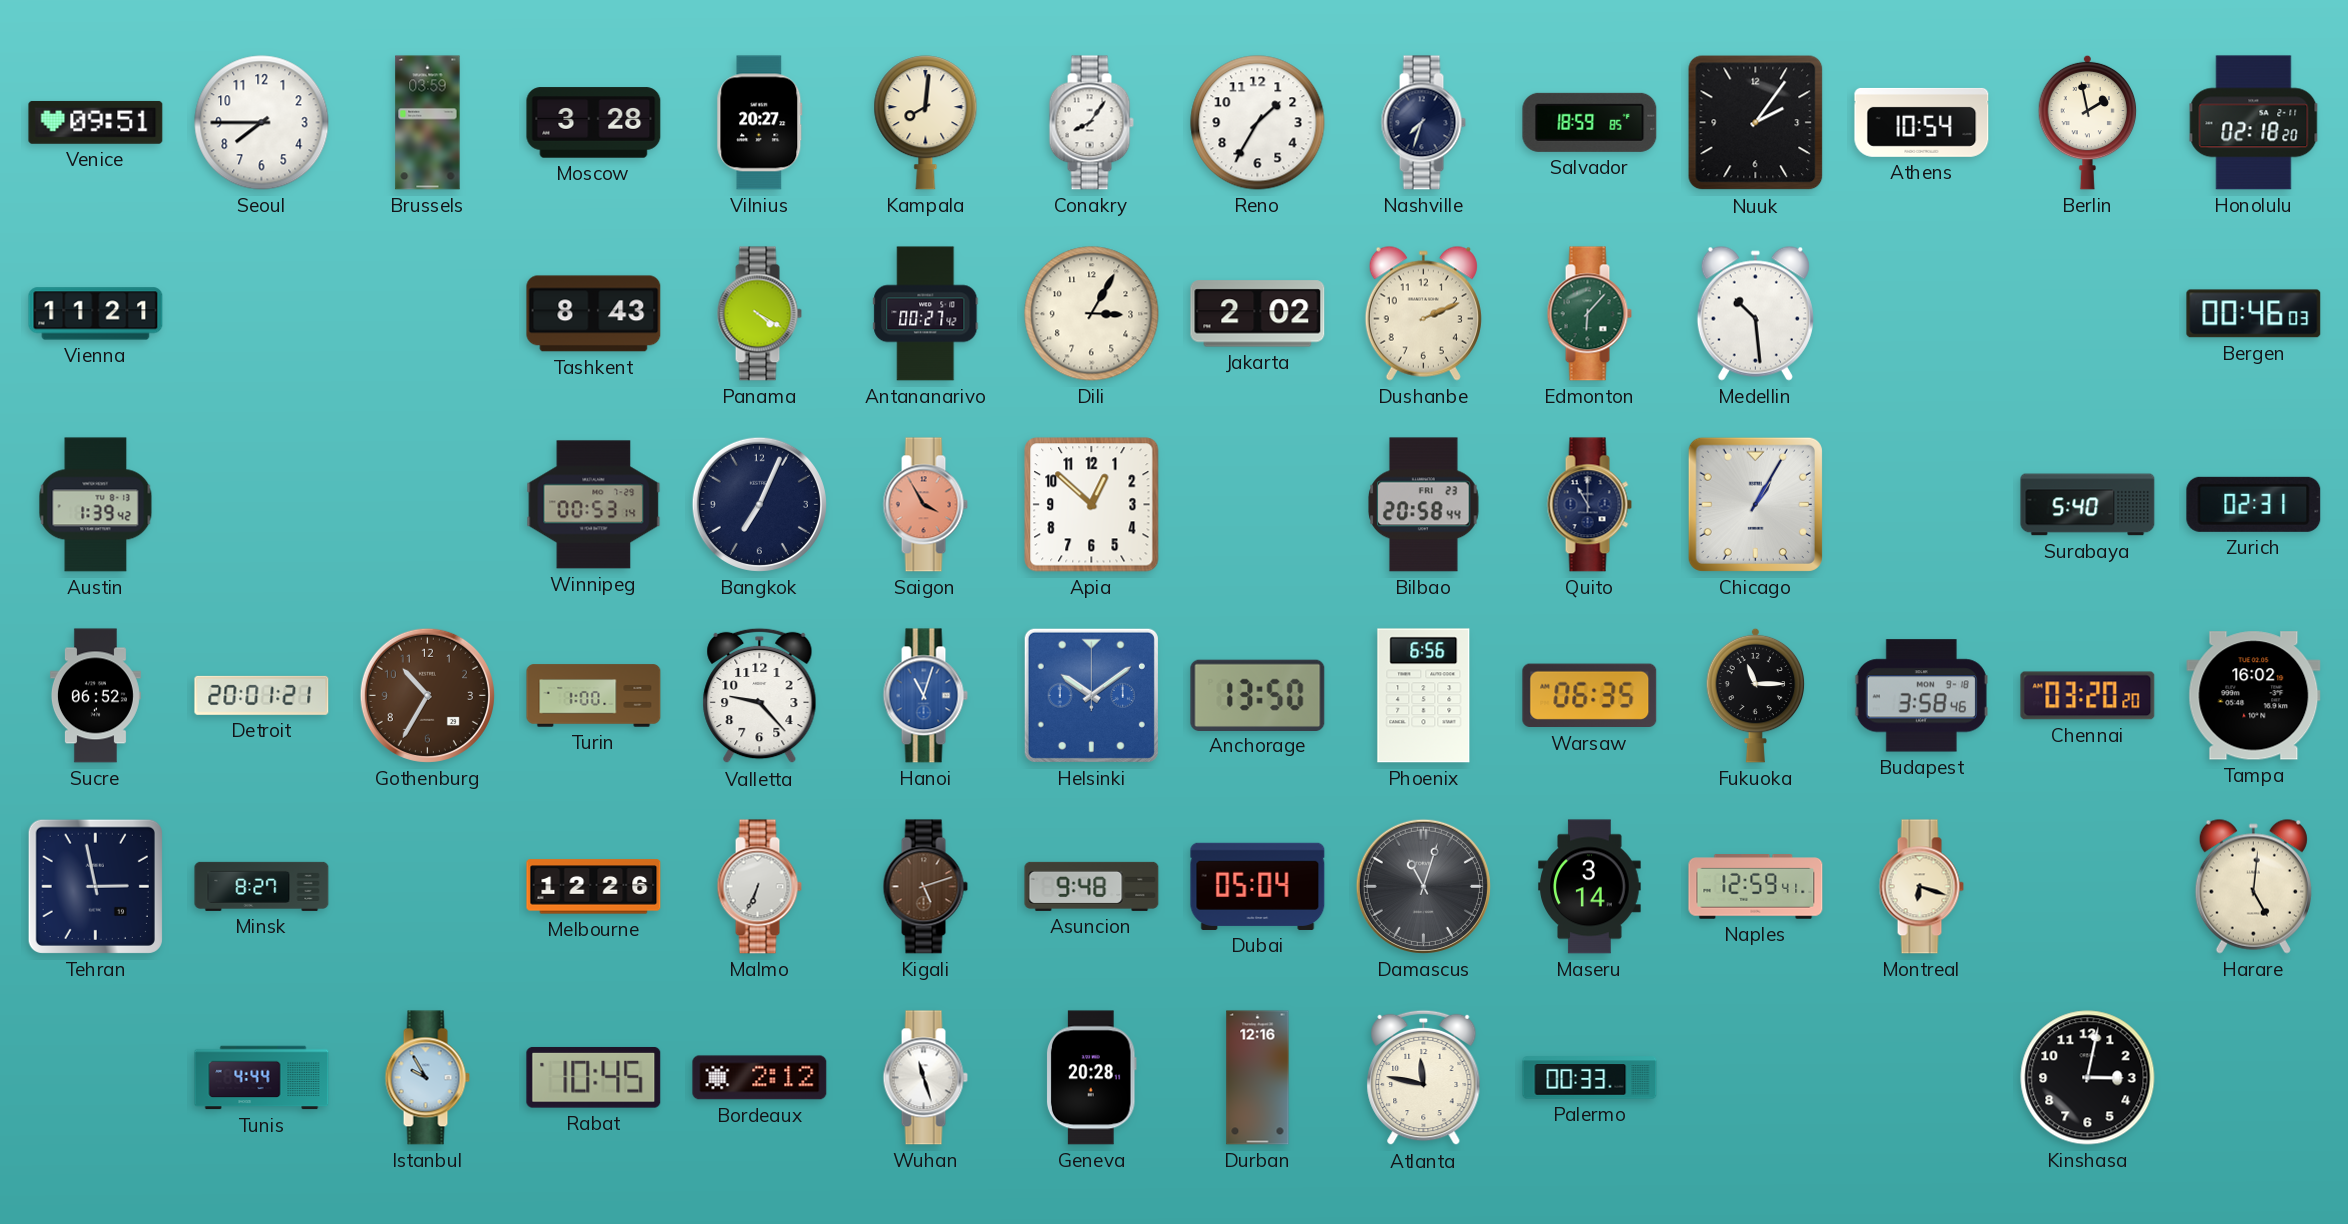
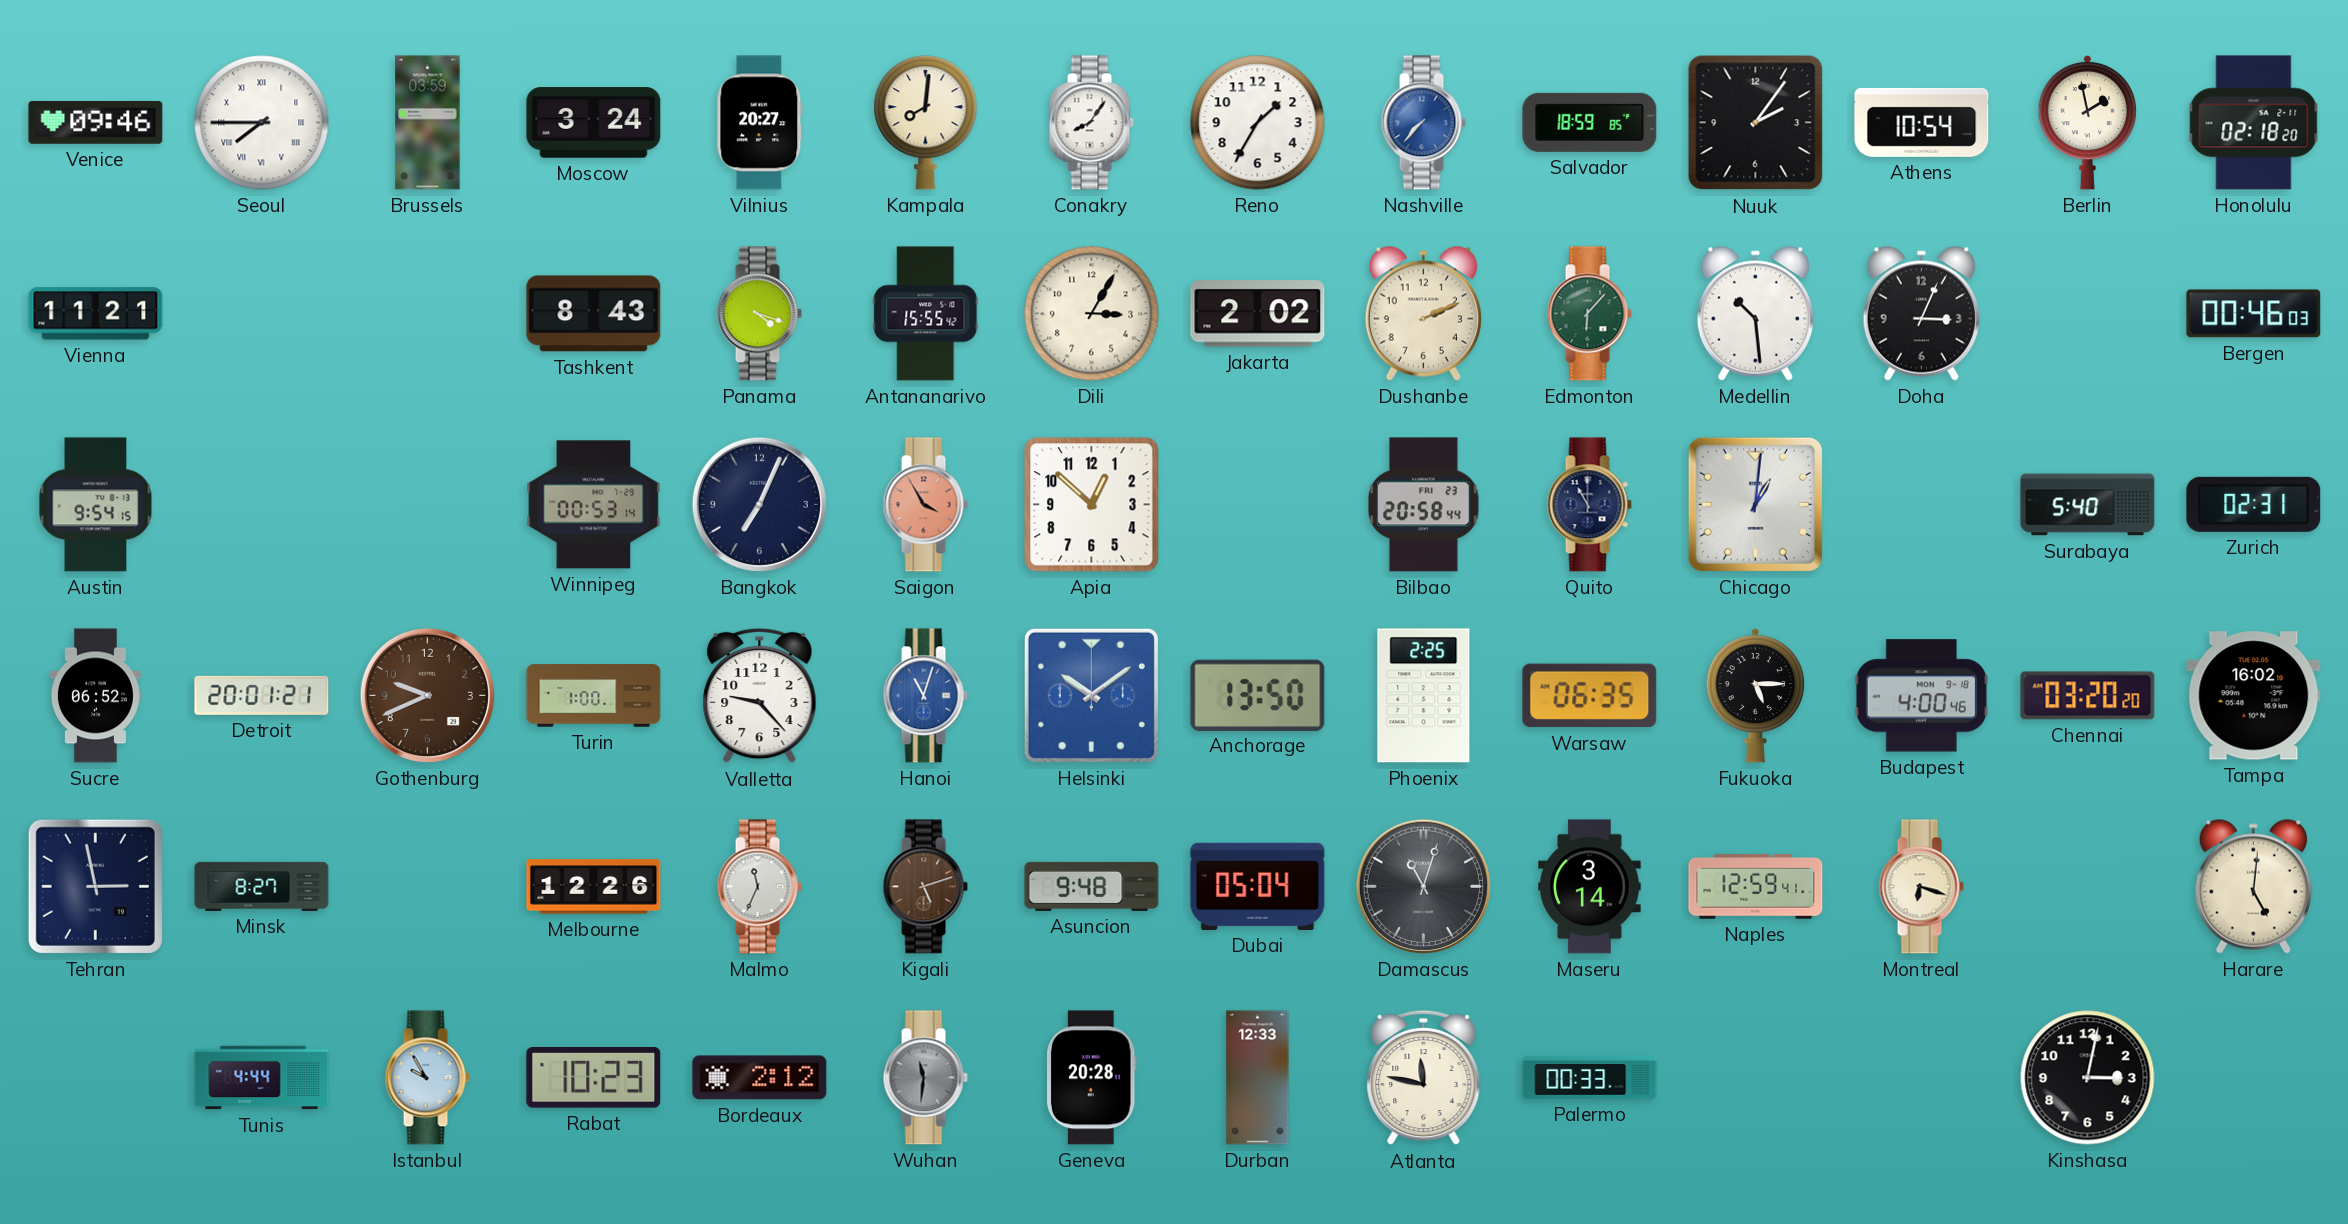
Venice: 09:51 -> 09:46 (96, 123)
Seoul numerals: Arabic -> Roman (262, 123)
Moscow: 3:28 -> 3:24 (594, 123)
Nashville: 7:33 -> 7:37 (1423, 123)
Nashville dial: navy -> blue (1423, 123)
Panama: 4:20 -> 4:18 (759, 314)
Antananarivo: 00:27 -> 15:55 (926, 314)
Doha: none -> 3:04 (1921, 313)
Austin: 1:39 -> 9:54 (96, 505)
Chicago: 1:05 -> 1:01 (1755, 504)
Gothenburg: 10:35 -> 9:41 (427, 695)
Phoenix: 6:56 -> 2:25 (1424, 696)
Fukuoka: 11:15 -> 5:15 (1756, 695)
Budapest: 3:58 -> 4:00 (1921, 696)
Malmo: 6:34 -> 11:34 (759, 887)
Rabat: 10:45 -> 10:23 (594, 1077)
Wuhan: 11:27 -> 11:31 (925, 1078)
Wuhan dial: white -> grey (925, 1078)
Durban: 12:16 -> 12:33 (1258, 1078)
